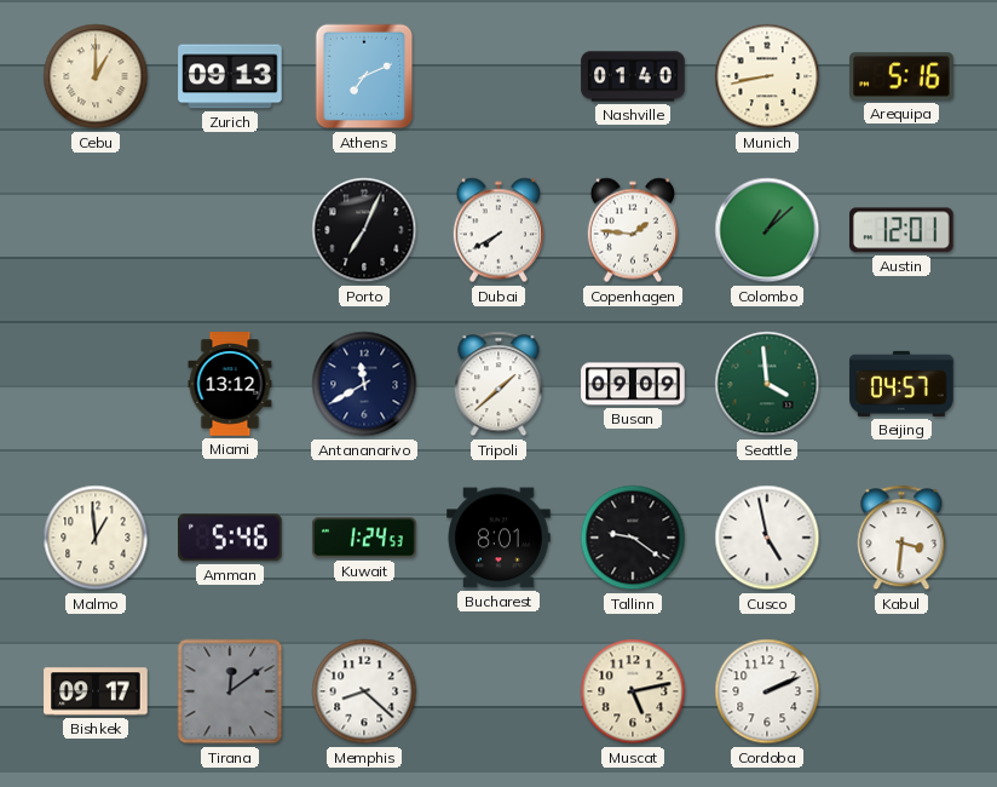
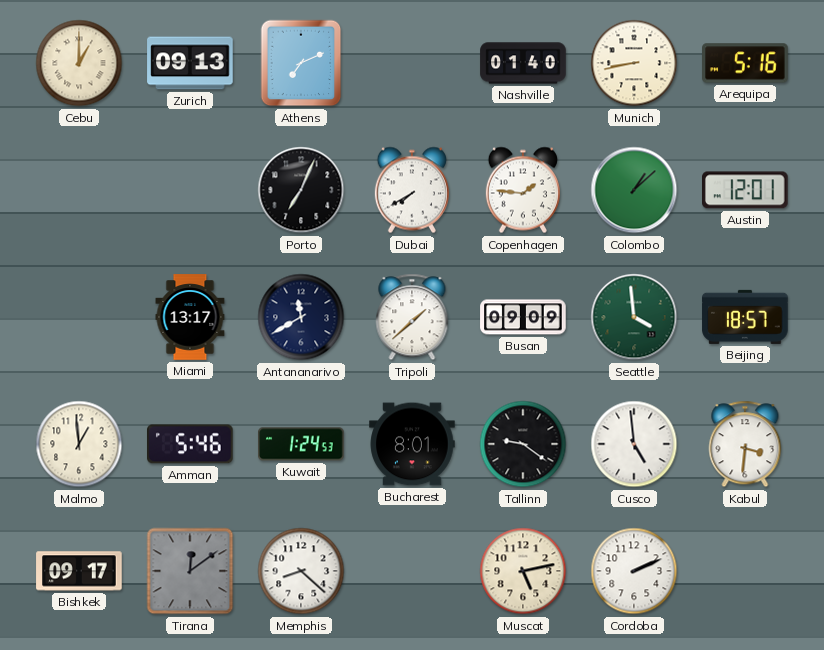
Miami: 13:12 -> 13:17 (190, 317)
Beijing: 04:57 -> 18:57 (745, 317)
Cusco: 4:58 -> 4:59 (634, 444)
